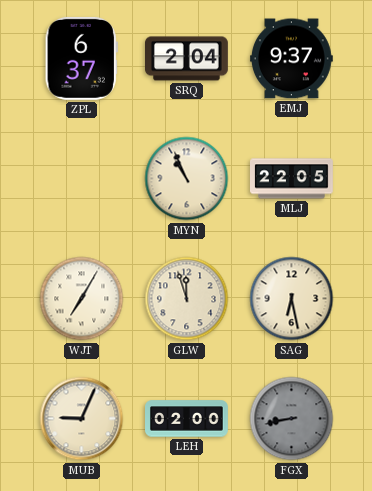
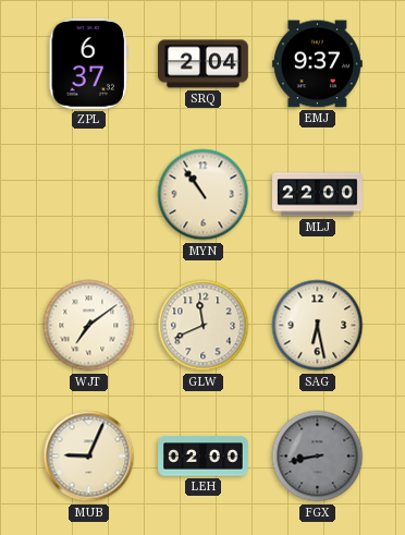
MYN: 10:56 -> 10:54 (204, 195)
MLJ: 22:05 -> 22:00 (318, 195)
WJT: 7:05 -> 7:09 (89, 326)
GLW: 11:57 -> 11:41 (204, 326)
